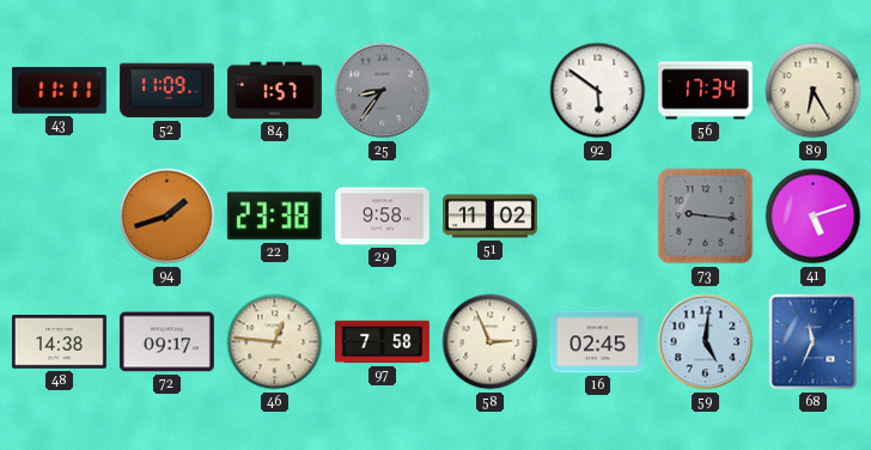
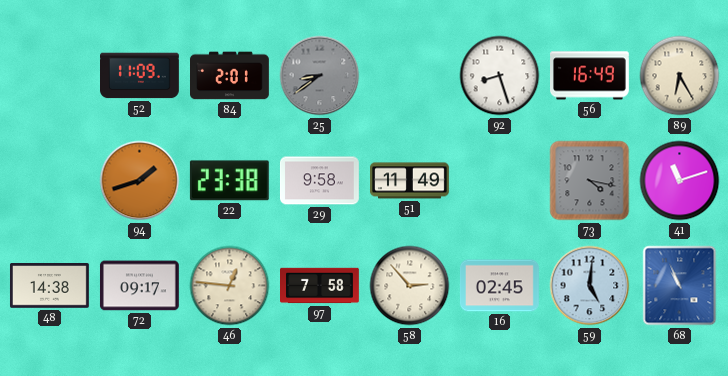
43: 11:11 -> none (59, 90)
84: 1:57 -> 2:01 (230, 76)
25: 8:36 -> 8:39 (320, 76)
92: 5:51 -> 8:27 (500, 76)
56: 17:34 -> 16:49 (590, 76)
51: 11:02 -> 11:49 (410, 181)
73: 9:16 -> 4:17 (590, 181)
41: 5:12 -> 11:12 (680, 181)
58: 2:56 -> 2:53 (410, 286)
68: 11:34 -> 10:56 (680, 286)
